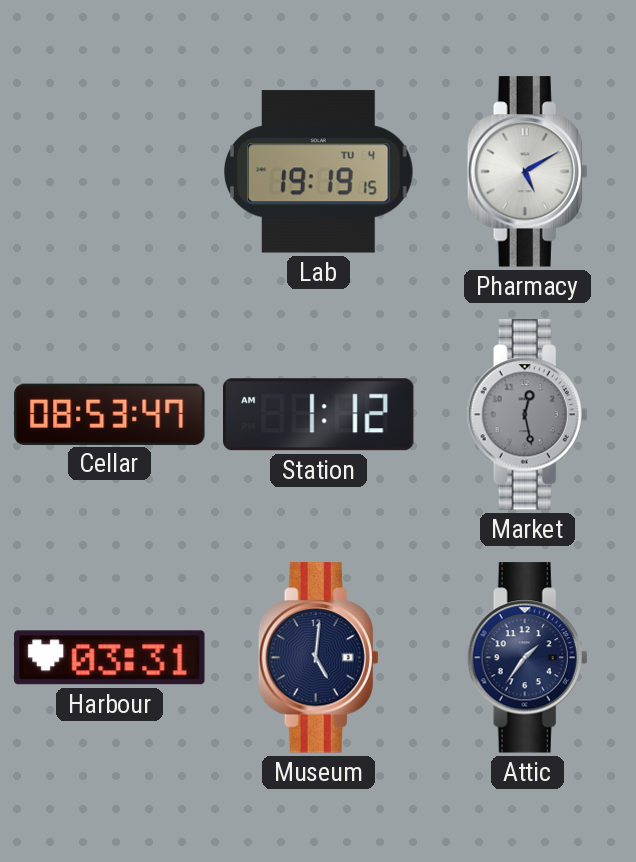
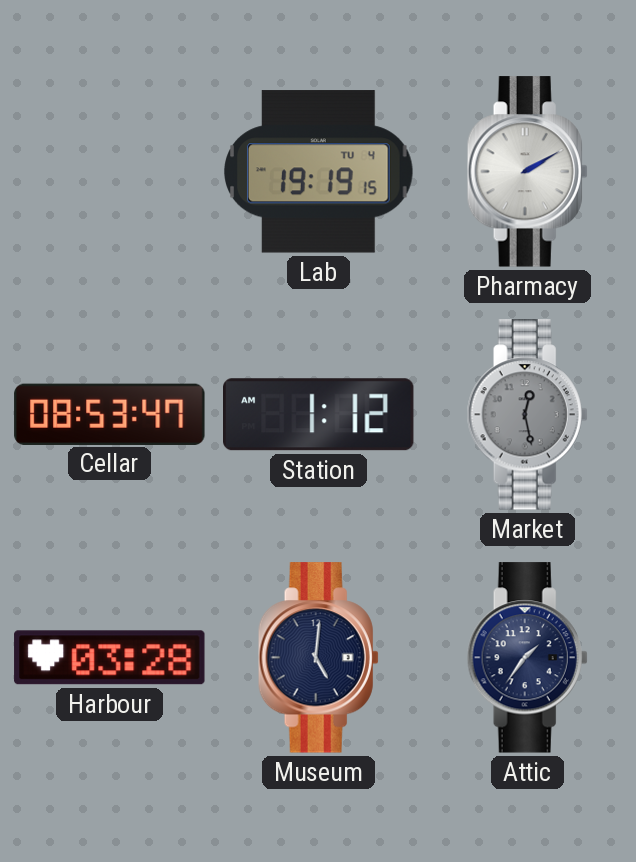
Pharmacy: 5:10 -> 2:10 (527, 172)
Harbour: 03:31 -> 03:28 (110, 658)
